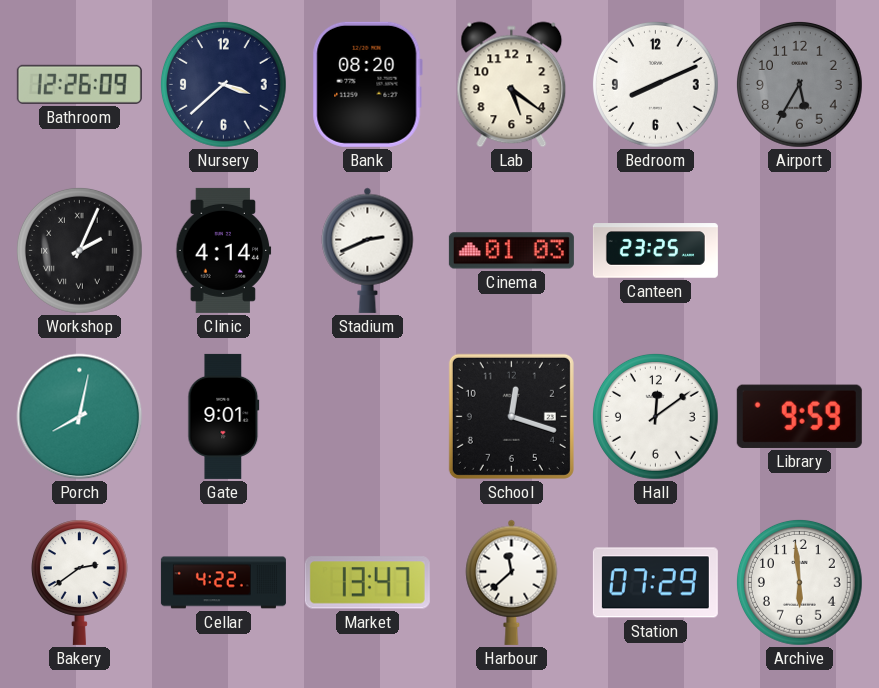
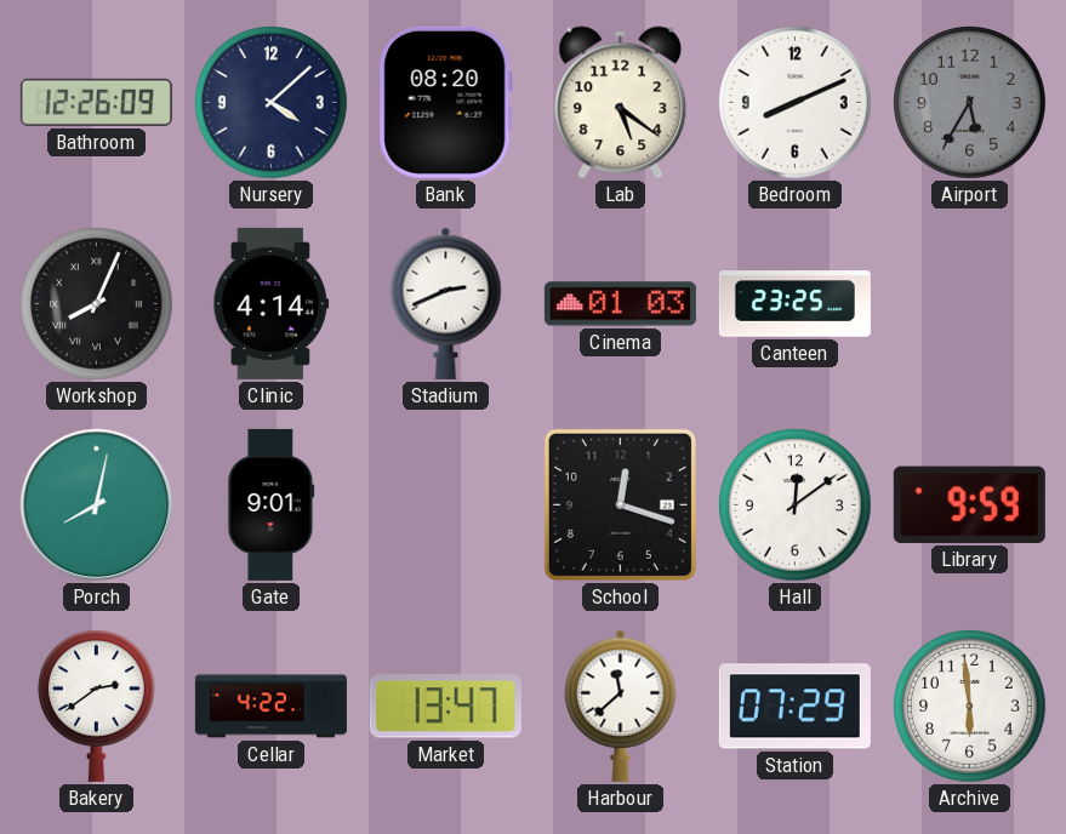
Nursery: 3:38 -> 4:08 (272, 103)
Workshop: 2:04 -> 8:04 (97, 304)
